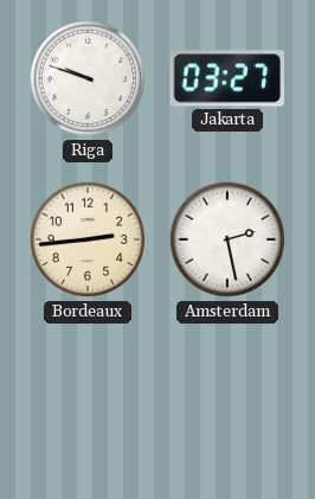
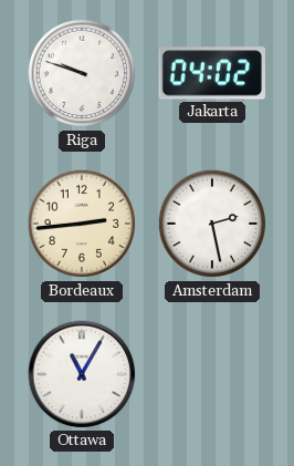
Jakarta: 03:27 -> 04:02 (211, 73)
Ottawa: none -> 11:05 (82, 374)
